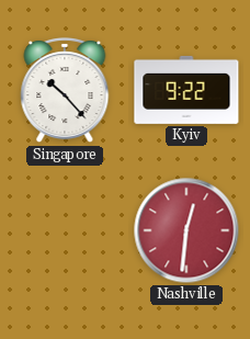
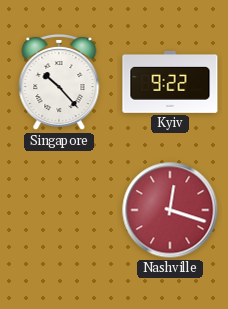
Nashville: 12:31 -> 12:18 (170, 210)
